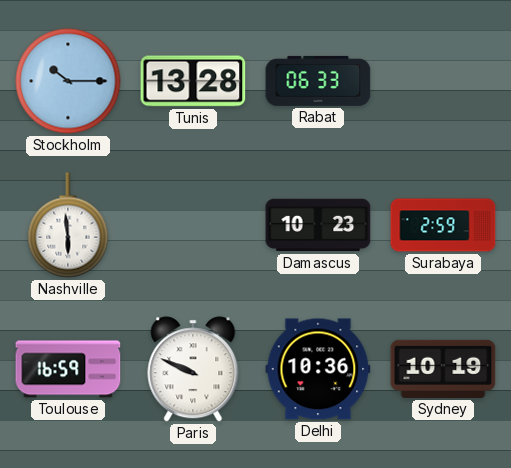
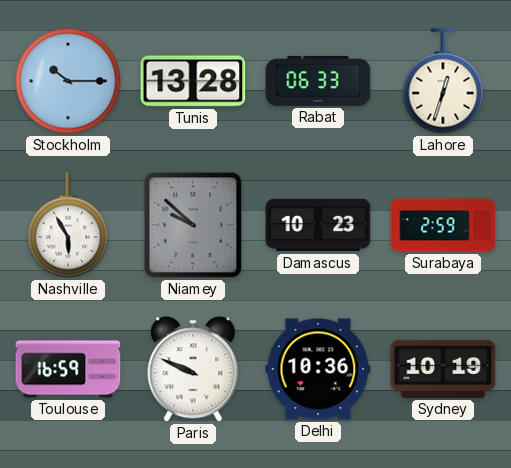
Lahore: none -> 12:33 (443, 81)
Nashville: 5:59 -> 5:55 (68, 225)
Niamey: none -> 9:52 (193, 225)
